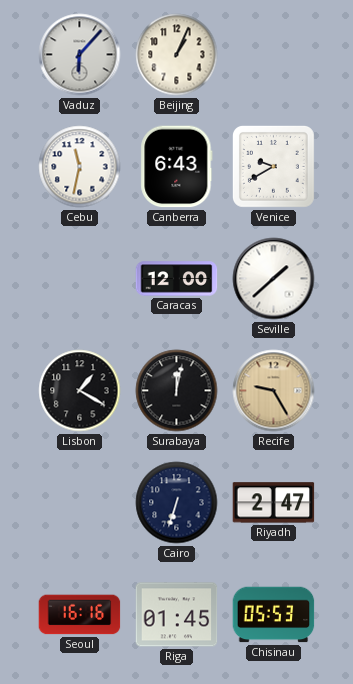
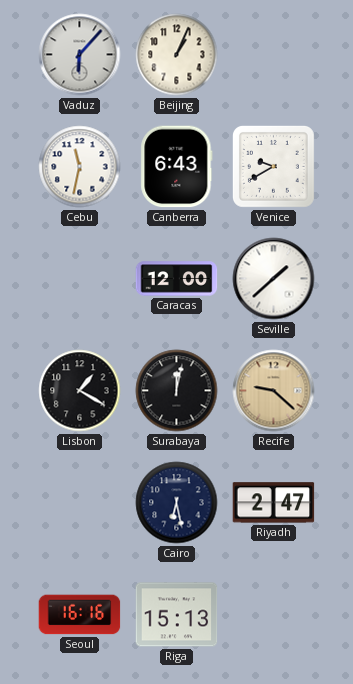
Recife: 9:25 -> 9:22 (274, 391)
Cairo: 6:33 -> 6:28 (177, 503)
Riga: 01:45 -> 15:13 (177, 615)
Chisinau: 05:53 -> none (274, 615)
